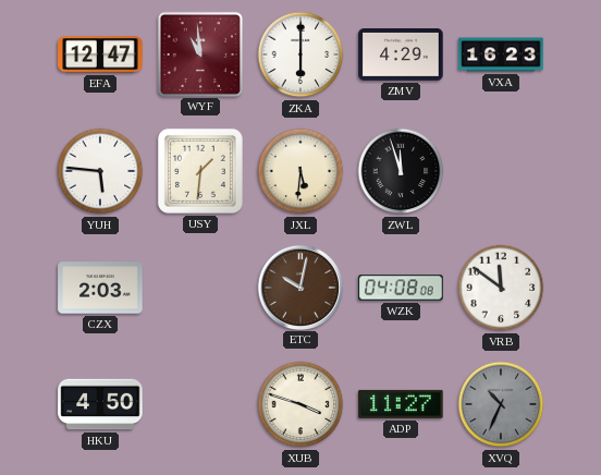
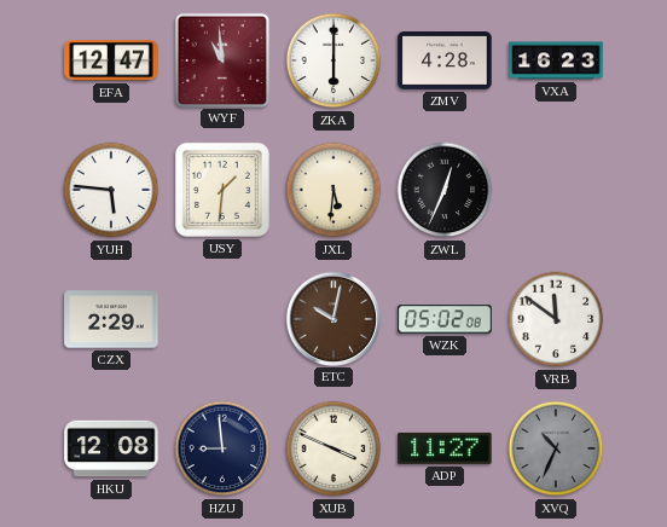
ZMV: 4:29 -> 4:28 (445, 62)
ZWL: 11:57 -> 12:34 (445, 190)
CZX: 2:03 -> 2:29 (111, 319)
WZK: 04:08 -> 05:02 (445, 319)
HKU: 4:50 -> 12:08 (111, 448)
HZU: none -> 8:59 (222, 448)
XUB: 3:48 -> 3:49 (333, 448)
